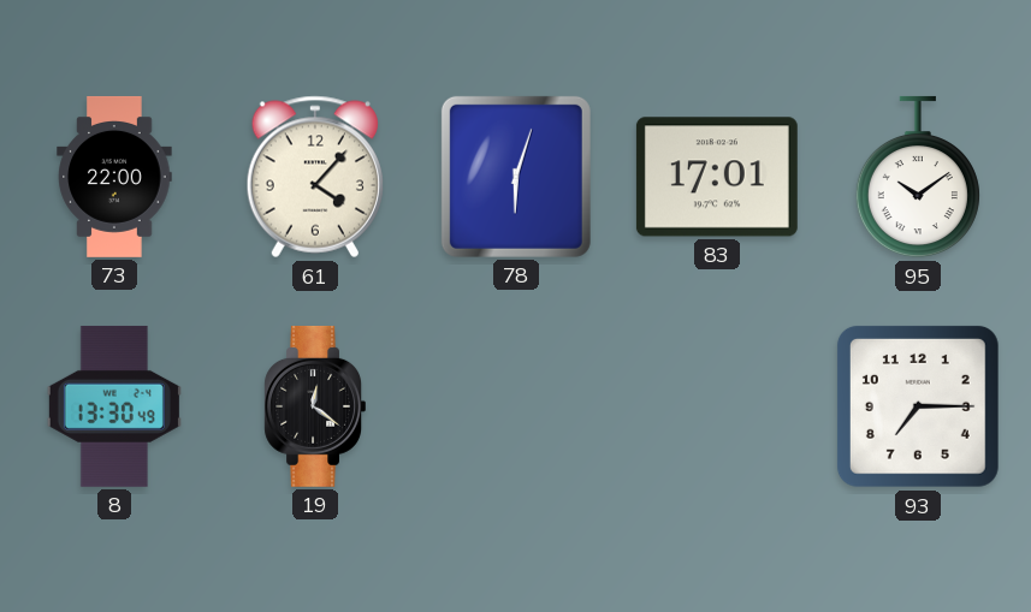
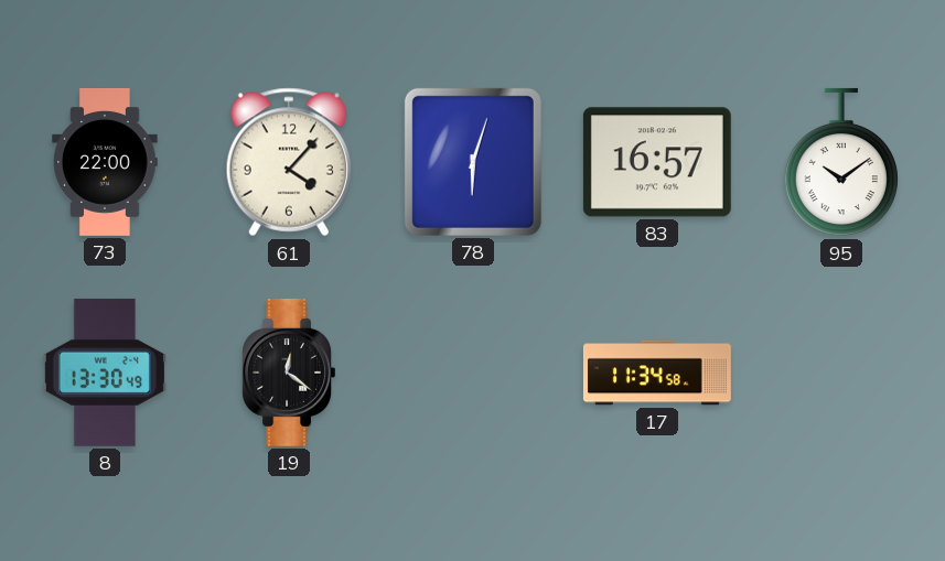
83: 17:01 -> 16:57 (657, 162)
17: none -> 11:34 (657, 373)
93: 7:15 -> none (918, 406)
